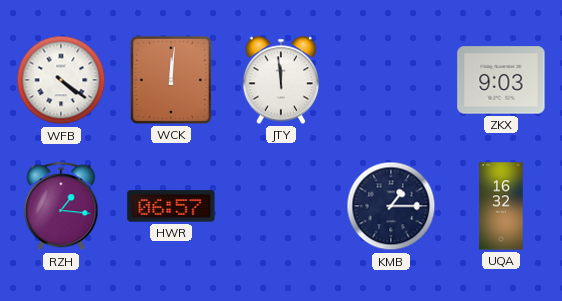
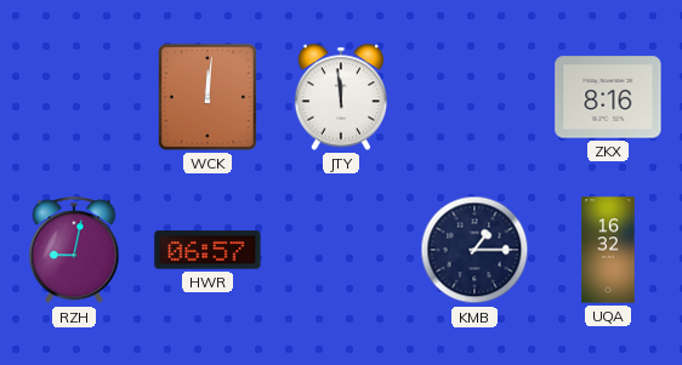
WFB: 4:21 -> none (61, 80)
ZKX: 9:03 -> 8:16 (608, 97)
RZH: 1:16 -> 9:02 (74, 251)
